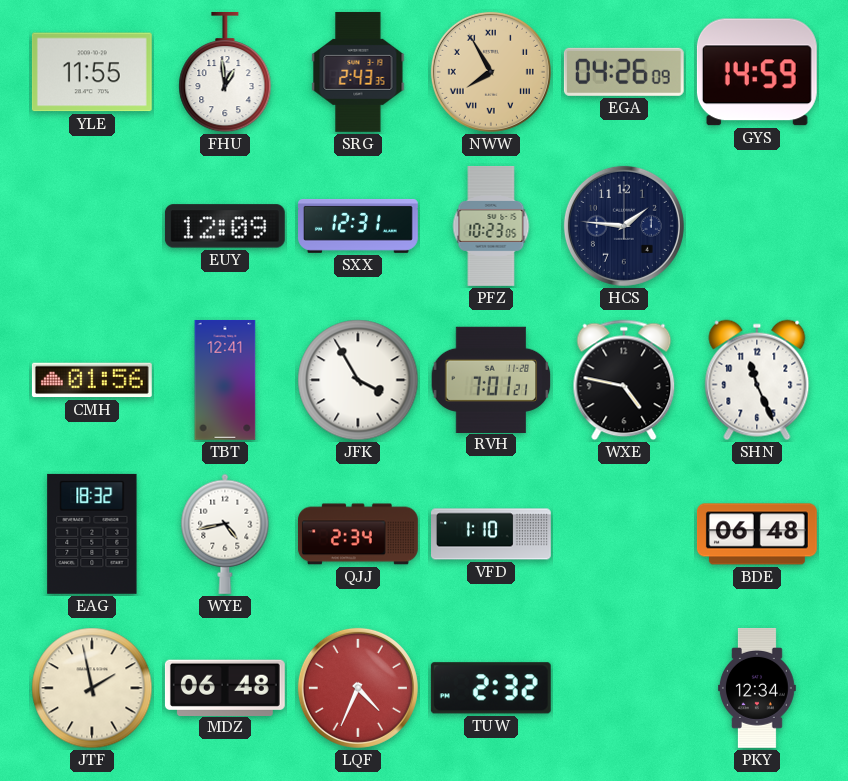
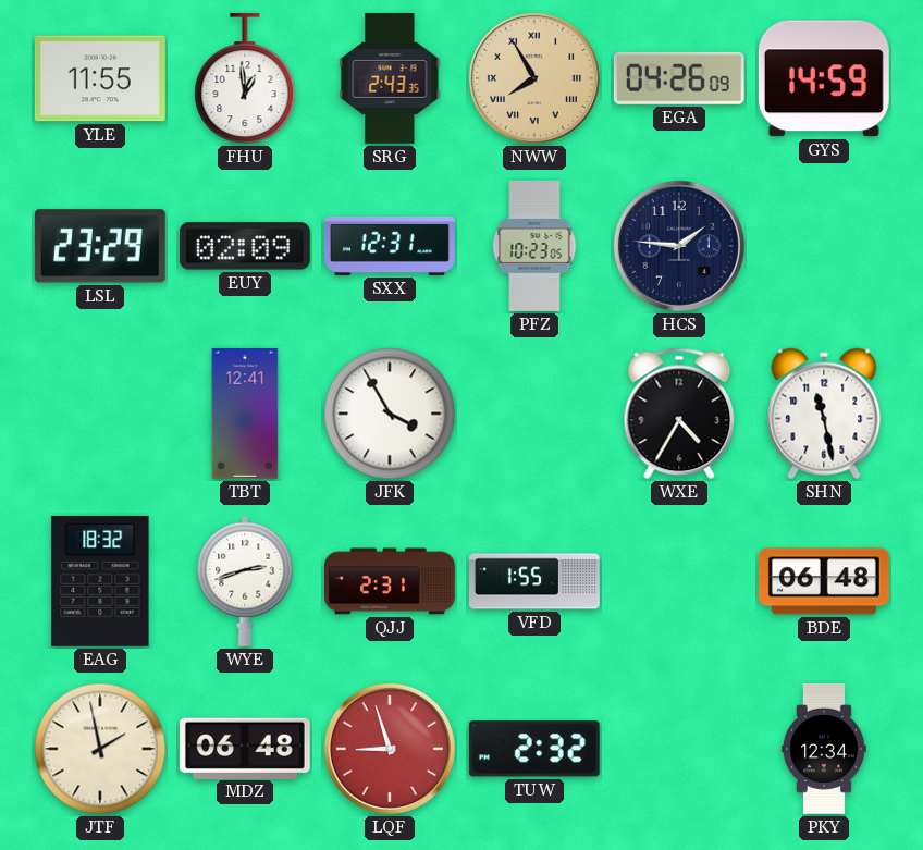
LSL: none -> 23:29 (100, 246)
EUY: 12:09 -> 02:09 (245, 246)
CMH: 01:56 -> none (92, 380)
RVH: 7:01 -> none (491, 379)
WXE: 4:47 -> 4:35 (679, 414)
SHN: 11:26 -> 11:28 (824, 414)
WYE: 4:43 -> 2:42 (245, 581)
QJJ: 2:34 -> 2:31 (390, 581)
VFD: 1:10 -> 1:55 (536, 581)
LQF: 4:34 -> 8:57 (390, 749)
